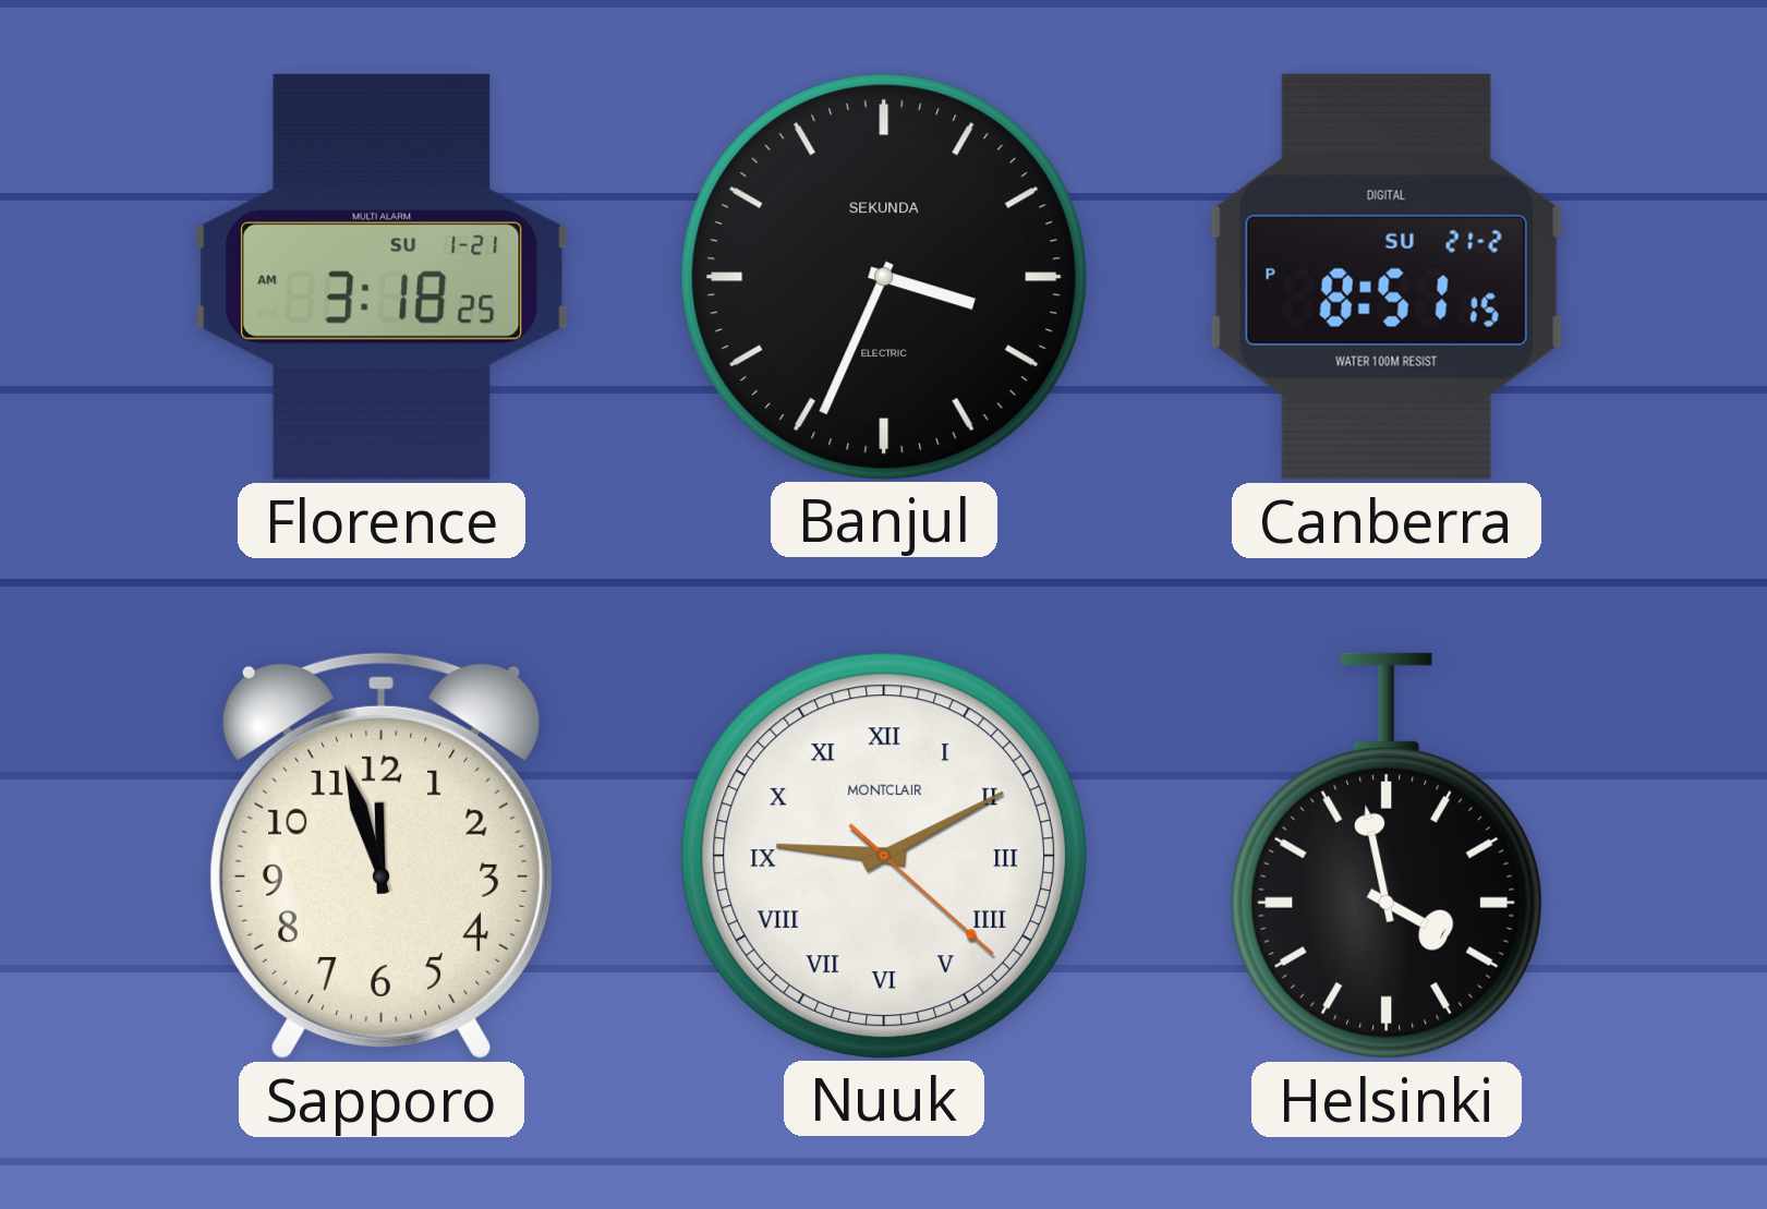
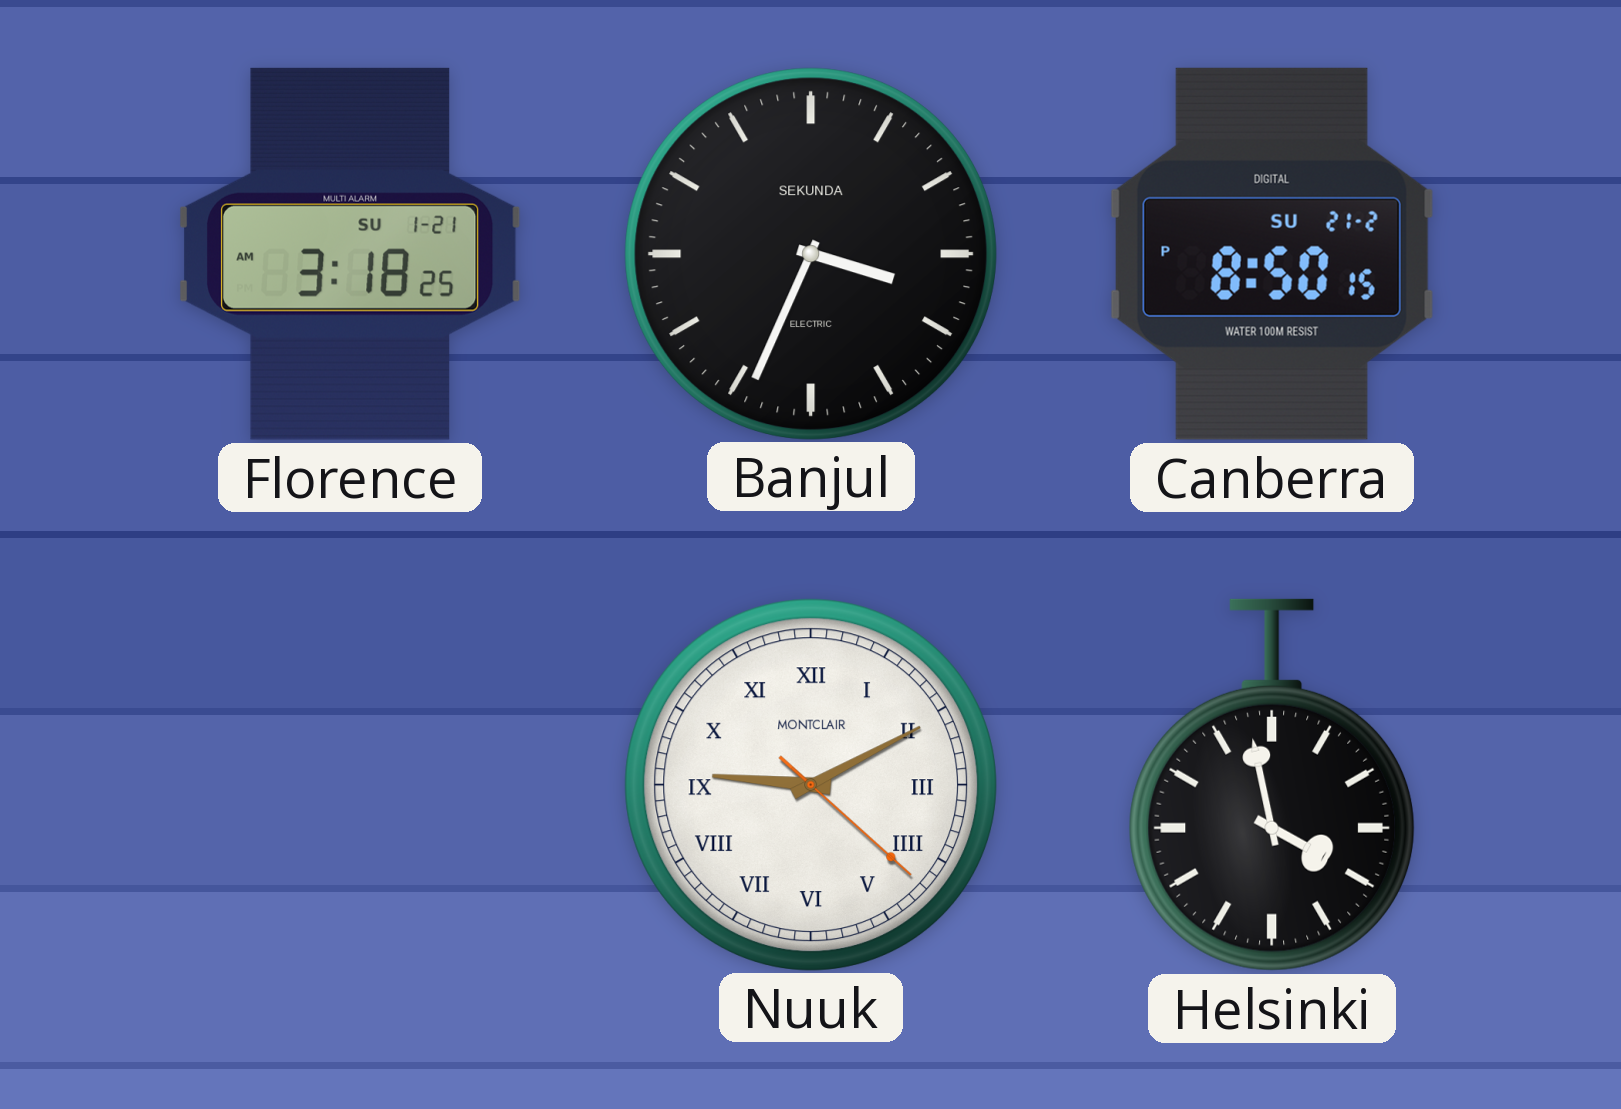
Canberra: 8:51 -> 8:50 (1272, 254)
Sapporo: 11:57 -> none (382, 856)
